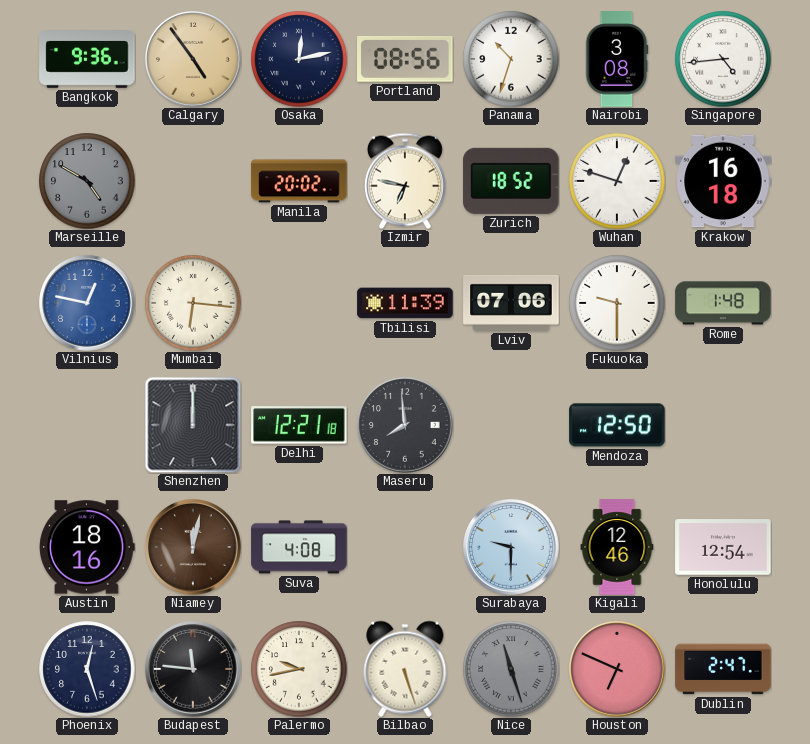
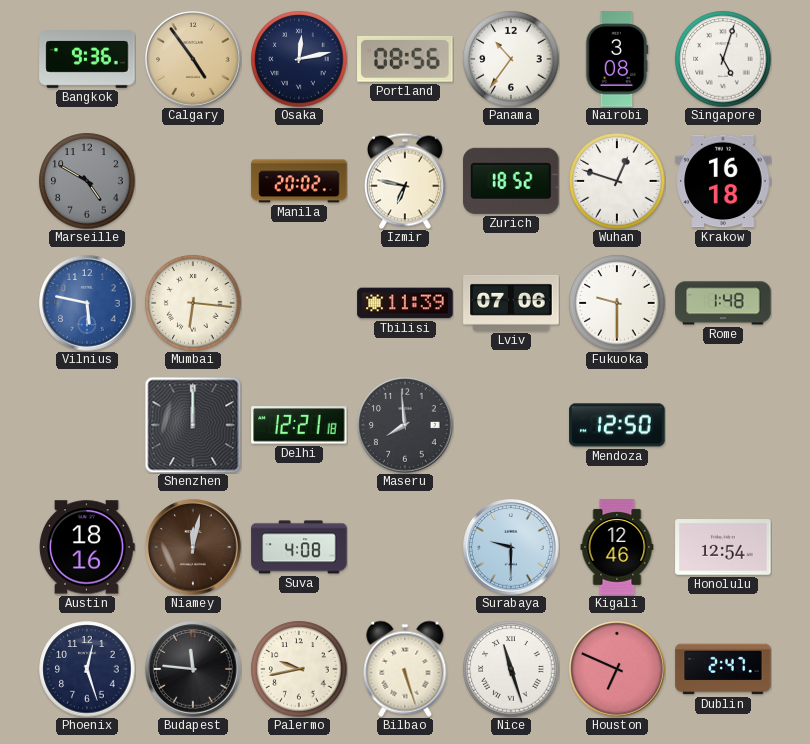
Panama: 10:33 -> 10:36 (511, 59)
Singapore: 4:44 -> 5:03 (723, 59)
Vilnius: 12:47 -> 5:47 (87, 303)
Nice dial: grey -> white (511, 669)
